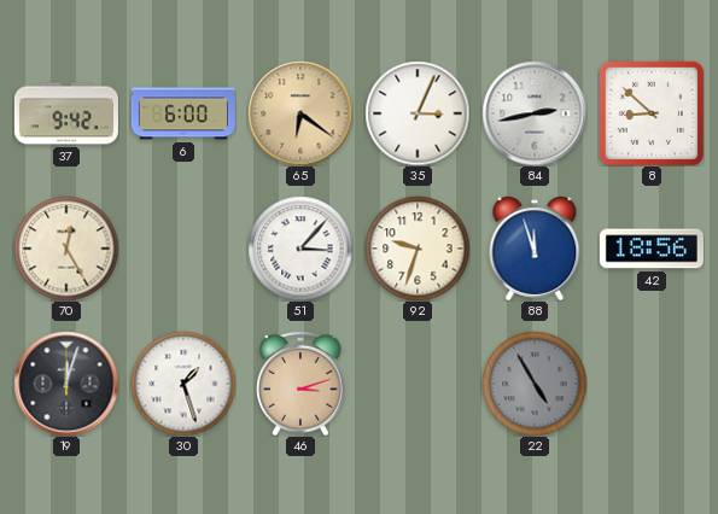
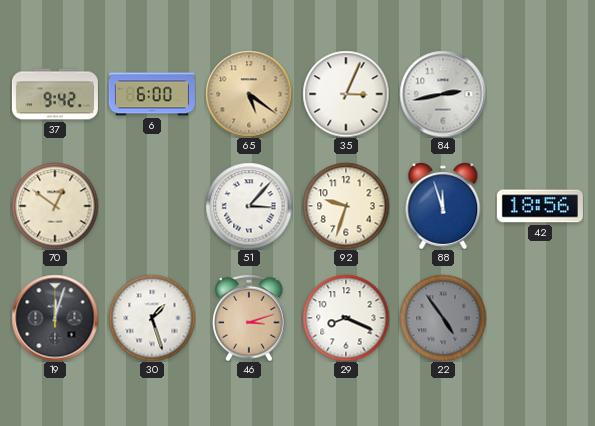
65: 6:21 -> 5:21 (249, 94)
8: 8:52 -> none (652, 113)
70: 12:25 -> 12:51 (55, 206)
29: none -> 8:19 (346, 318)
22: 4:55 -> 4:54 (443, 318)
